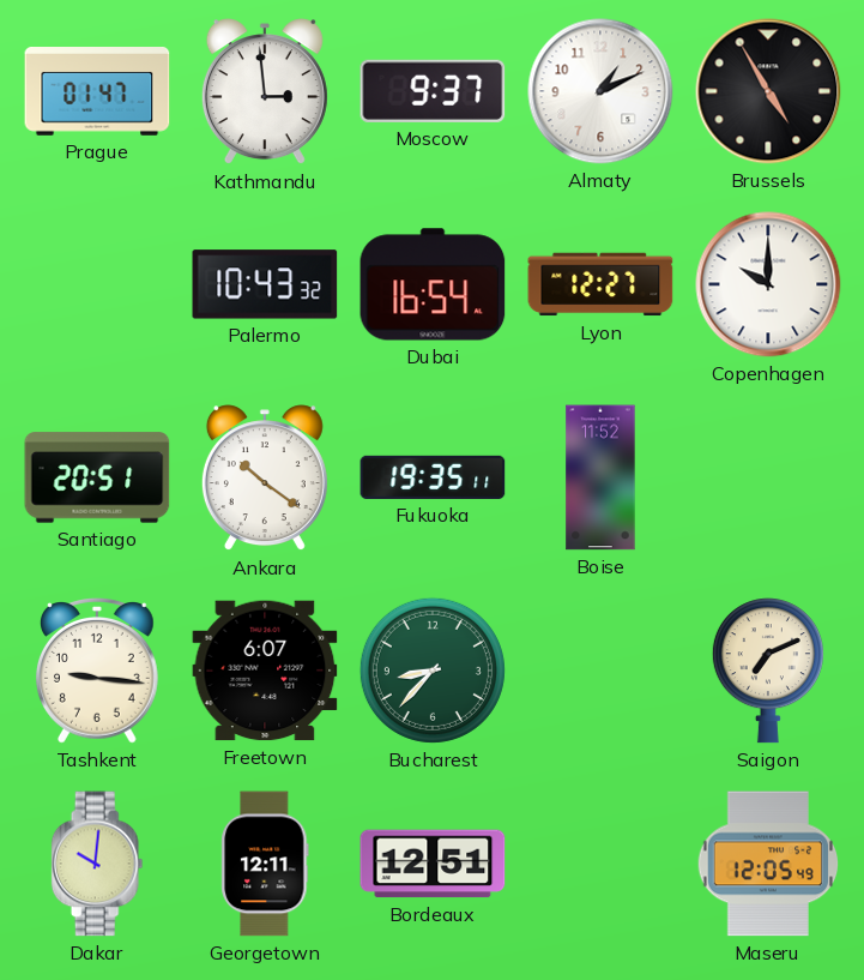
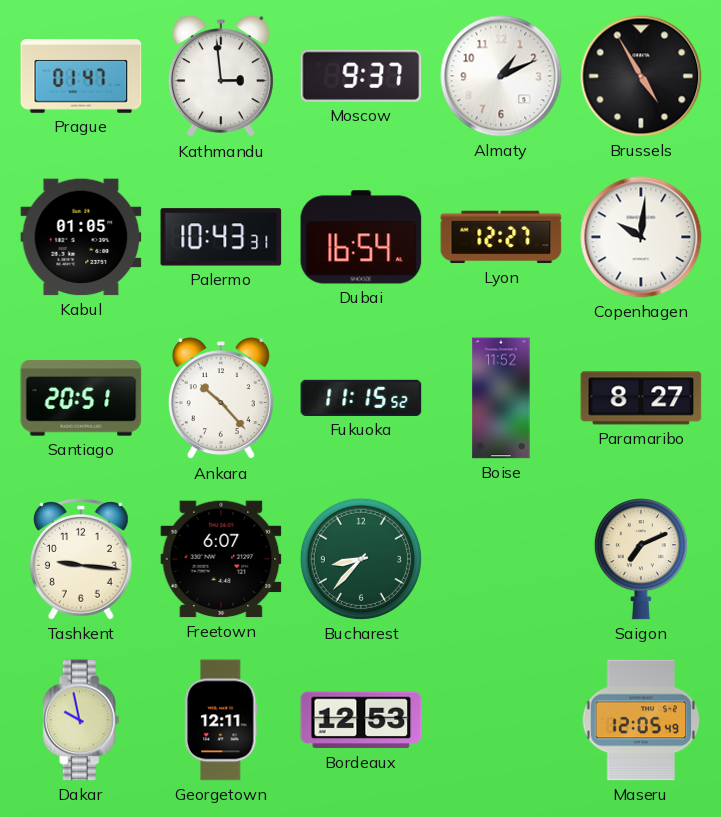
Kabul: none -> 01:05 (81, 237)
Palermo: 10:43:32 -> 10:43:31 (221, 237)
Copenhagen: 10:00 -> 10:01 (641, 237)
Ankara: 10:21 -> 10:23 (221, 399)
Fukuoka: 19:35 -> 11:15 (361, 398)
Paramaribo: none -> 8:27 (641, 398)
Dakar: 10:01 -> 9:58 (81, 720)
Bordeaux: 12:51 -> 12:53 (361, 720)
